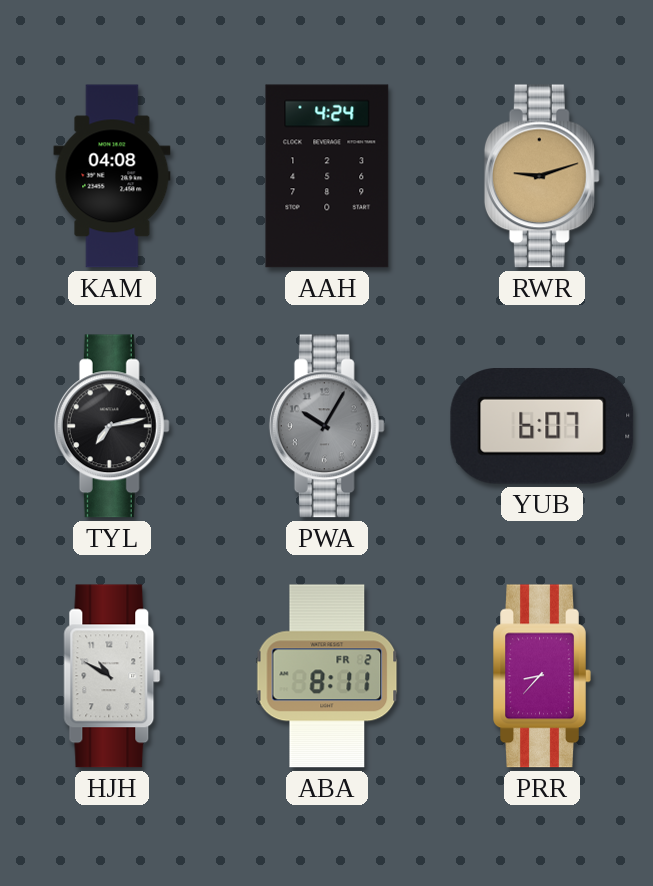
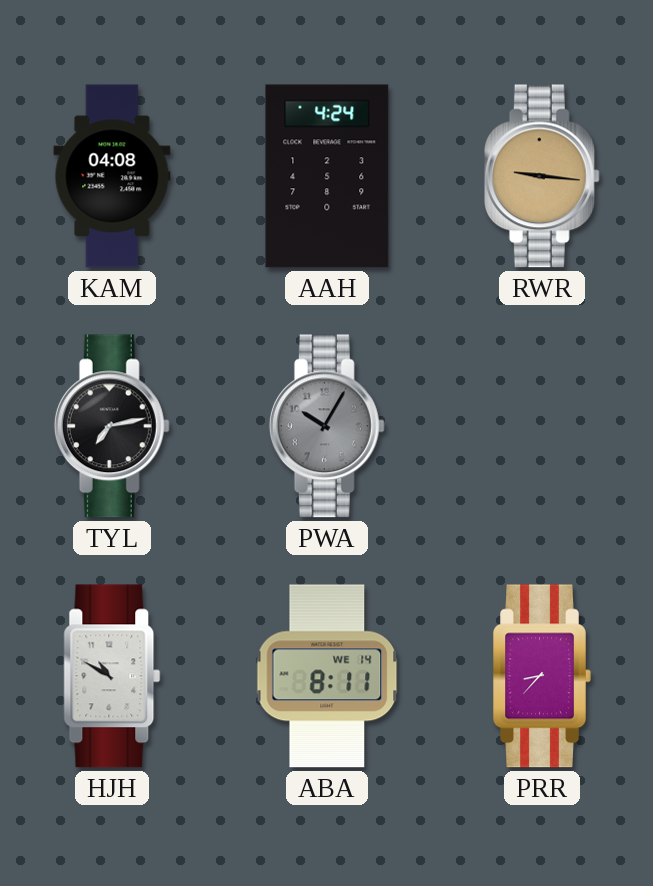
RWR: 9:12 -> 9:16 (542, 176)
YUB: 6:07 -> none (542, 427)
ABA date: FR 2 -> WE 14 (327, 676)
